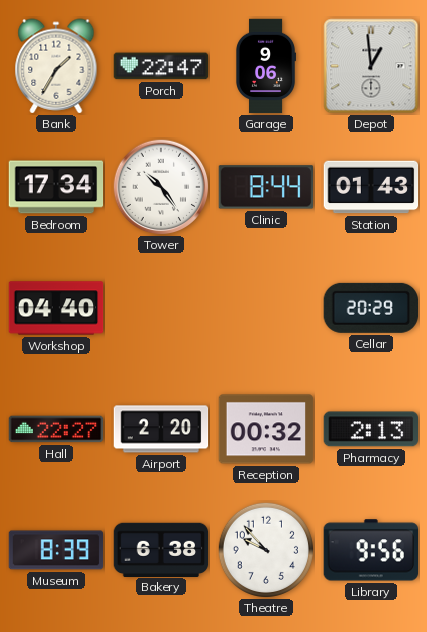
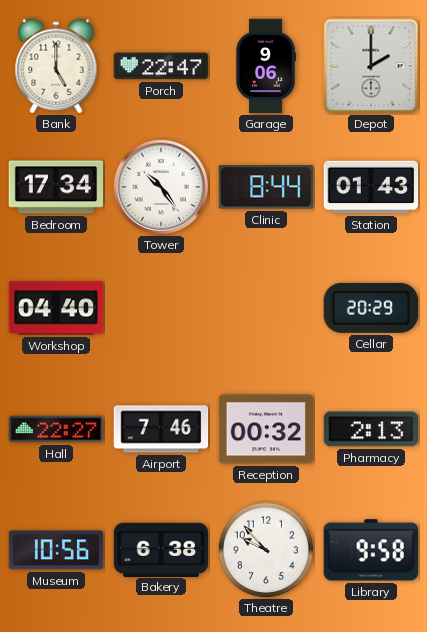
Bank: 1:35 -> 5:00 (56, 66)
Depot: 12:59 -> 2:00 (371, 66)
Airport: 2:20 -> 7:46 (161, 429)
Museum: 8:39 -> 10:56 (56, 550)
Library: 9:56 -> 9:58 (370, 550)
